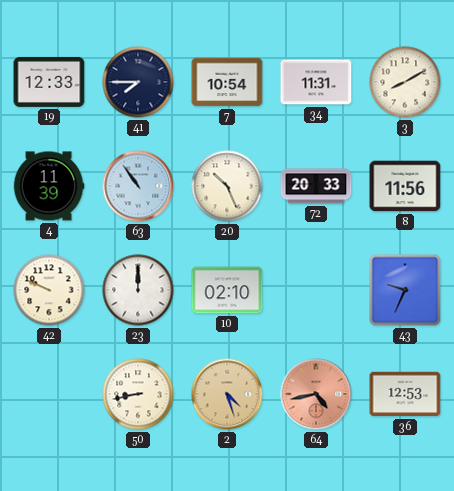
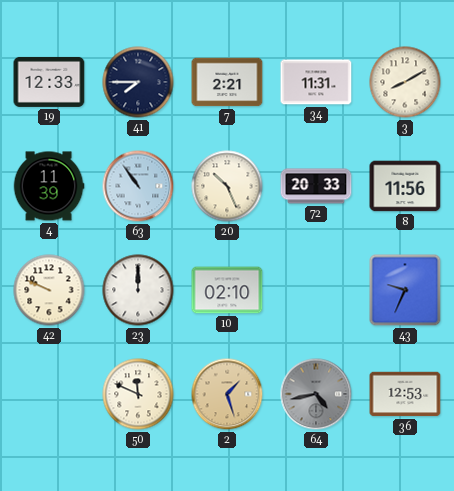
7: 10:54 -> 2:21 (227, 82)
50: 8:43 -> 11:49 (138, 394)
2: 4:27 -> 1:27 (227, 394)
64 dial: salmon -> grey (316, 394)
